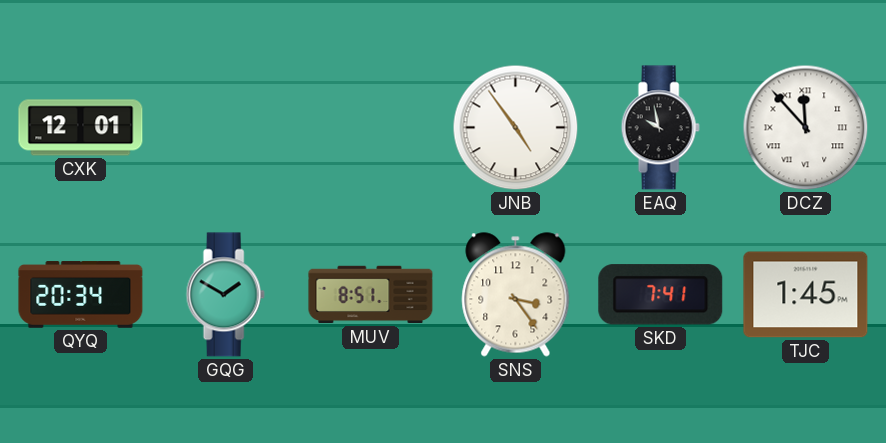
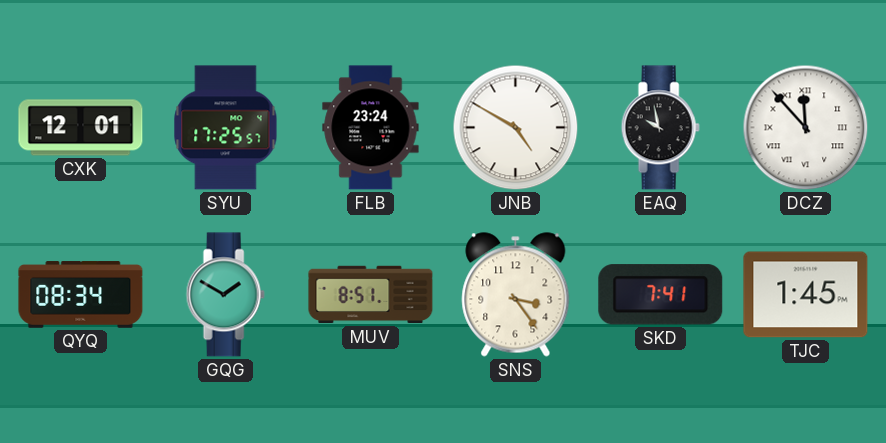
SYU: none -> 17:25 (226, 128)
FLB: none -> 23:24 (371, 128)
JNB: 4:54 -> 4:50 (516, 128)
QYQ: 20:34 -> 08:34 (81, 295)
